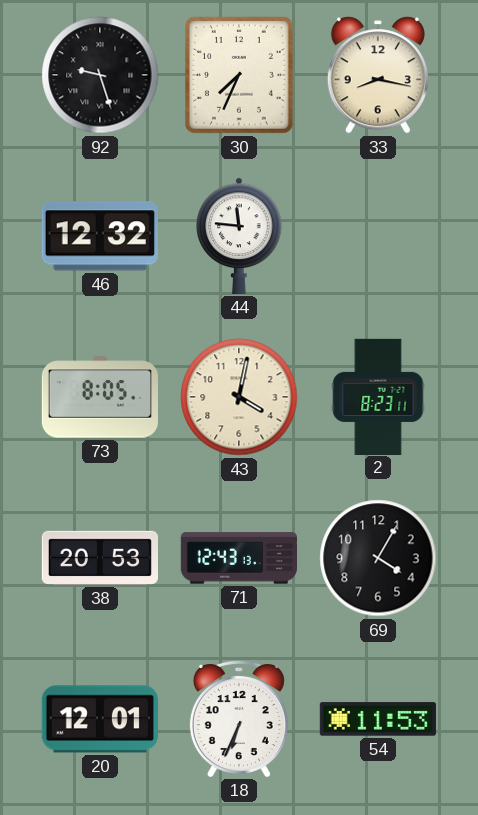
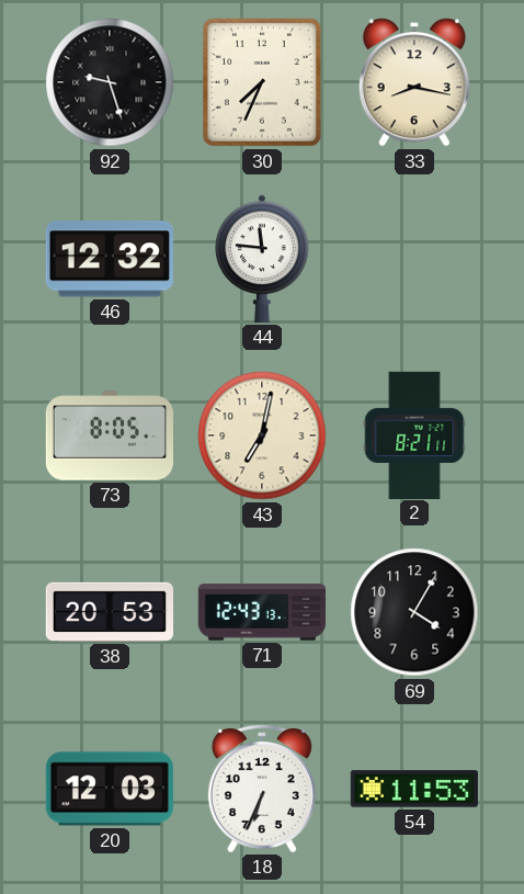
43: 4:02 -> 7:02 (262, 435)
2: 8:23 -> 8:21 (414, 434)
20: 12:01 -> 12:03 (110, 789)
